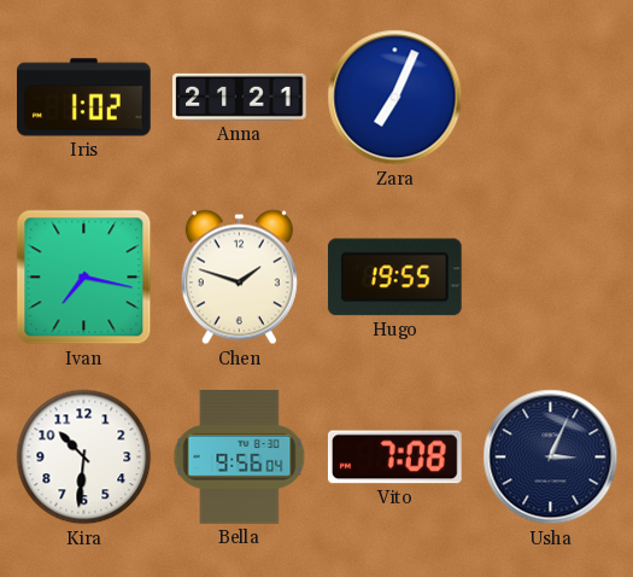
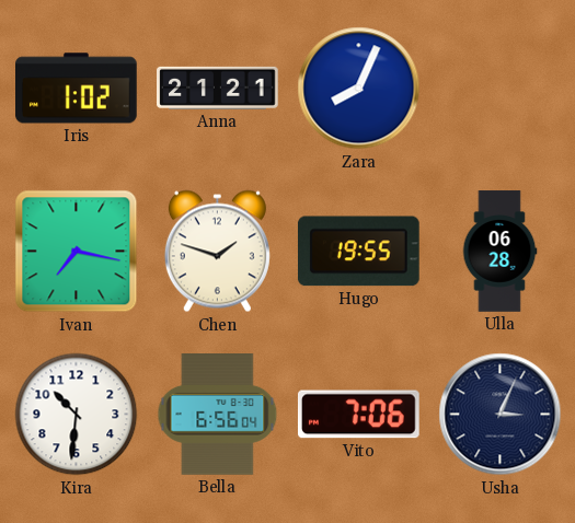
Zara: 7:04 -> 8:04 (359, 89)
Ulla: none -> 06:28 (499, 252)
Bella: 9:56 -> 6:56 (218, 415)
Vito: 7:08 -> 7:06 (359, 415)
